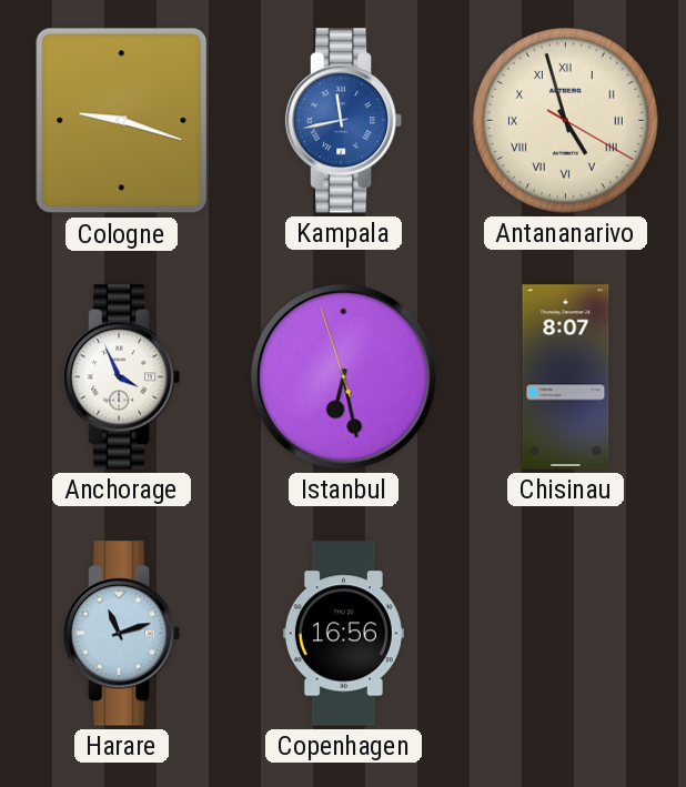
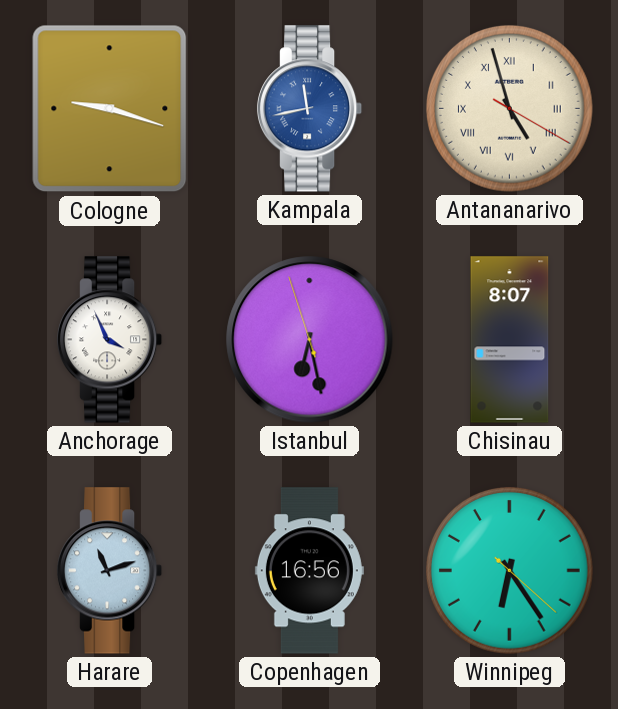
Winnipeg: none -> 6:24 (509, 570)
